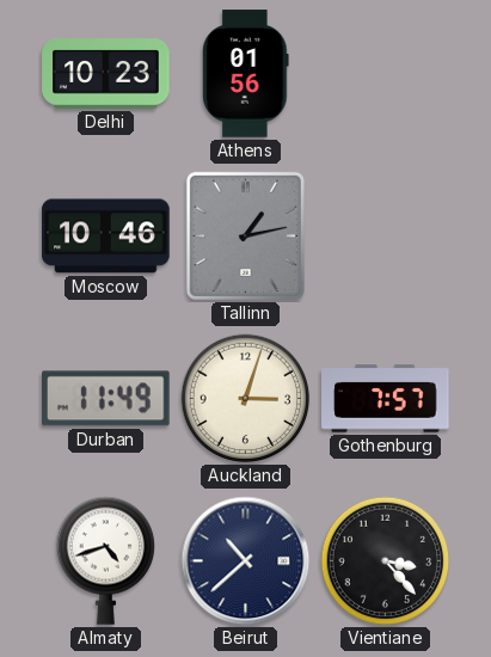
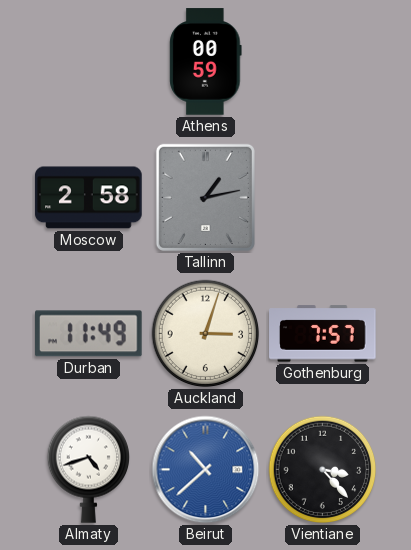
Delhi: 10:23 -> none (106, 74)
Athens: 01:56 -> 00:59 (206, 62)
Moscow: 10:46 -> 2:58 (89, 198)
Beirut dial: navy -> blue (206, 470)
